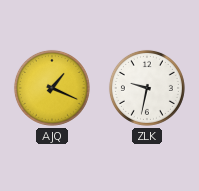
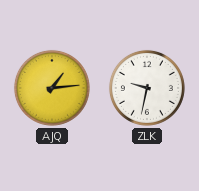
AJQ: 1:19 -> 1:14 (52, 88)
